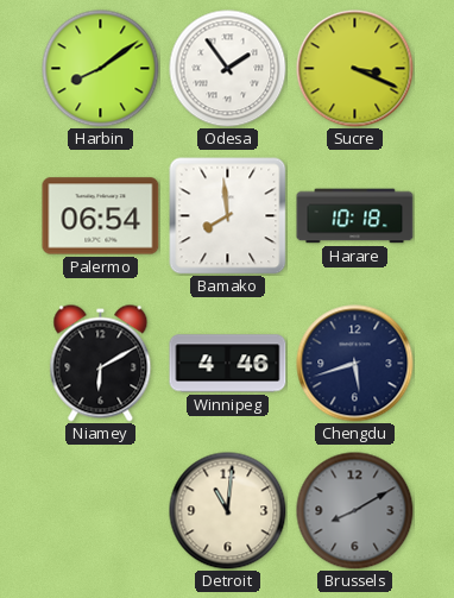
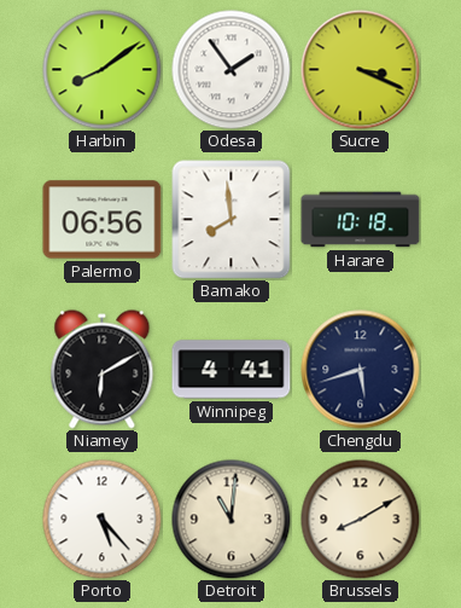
Palermo: 06:54 -> 06:56 (103, 220)
Winnipeg: 4:46 -> 4:41 (232, 370)
Porto: none -> 5:23 (103, 520)
Brussels dial: grey -> cream (361, 520)
